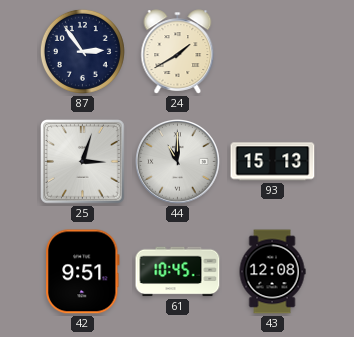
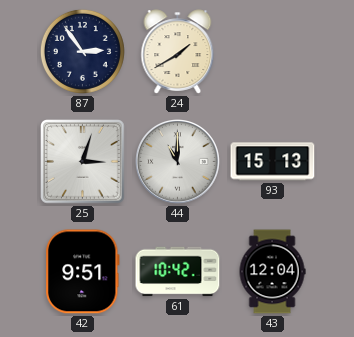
61: 10:45 -> 10:42 (178, 272)
43: 12:08 -> 12:04 (272, 272)
